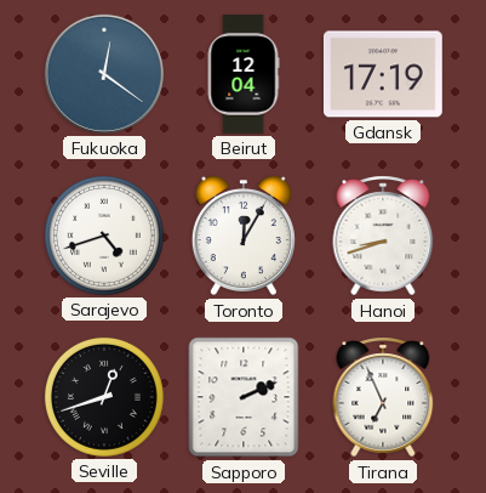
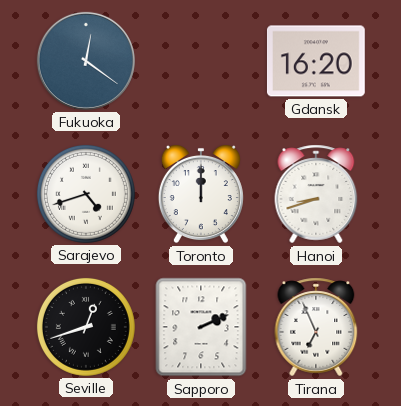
Beirut: 12:04 -> none (244, 75)
Gdansk: 17:19 -> 16:20 (316, 61)
Toronto: 12:05 -> 12:00 (201, 194)
